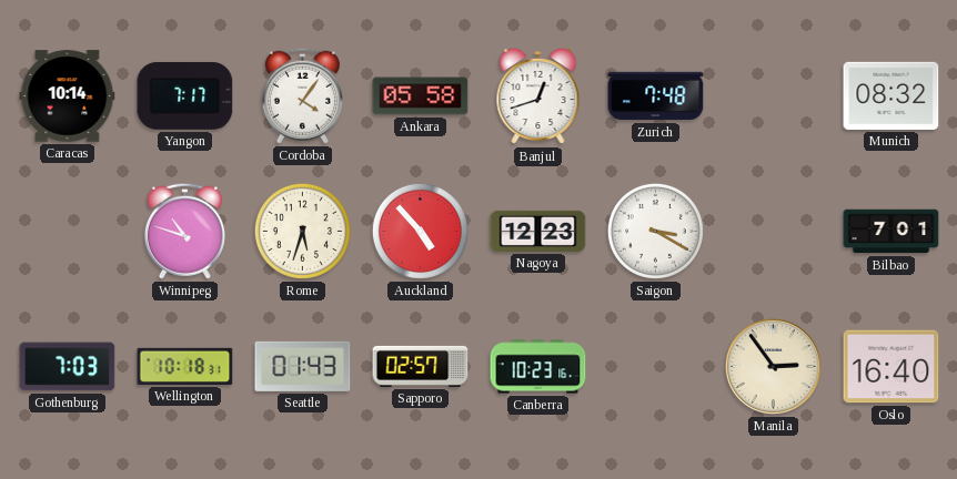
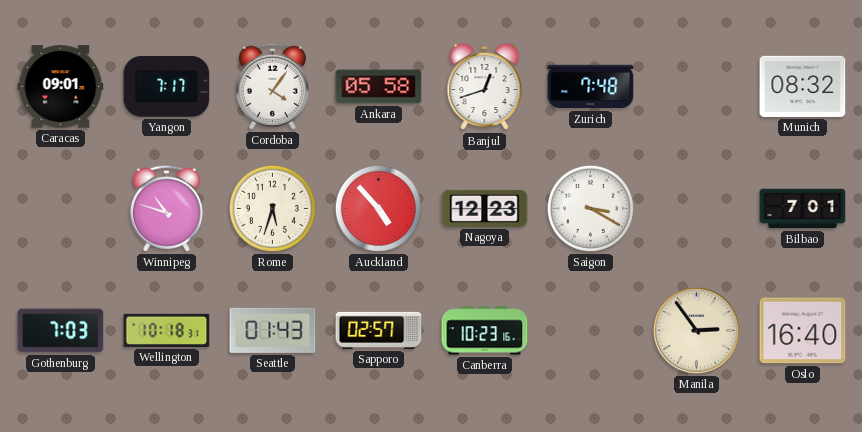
Caracas: 10:14 -> 09:01 (61, 87)
